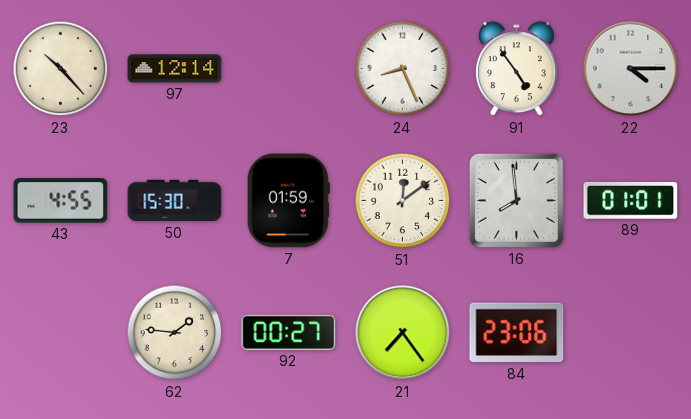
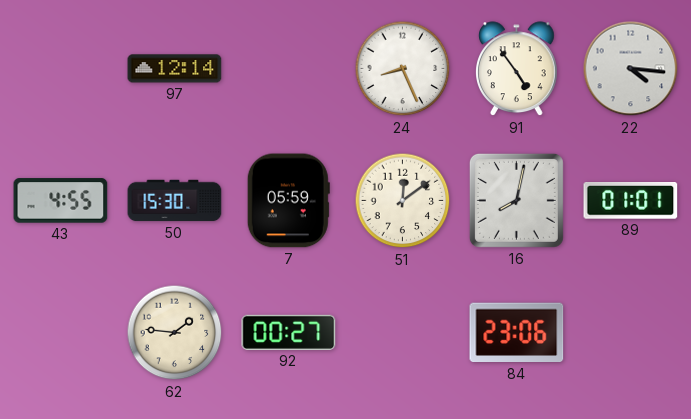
23: 10:23 -> none (61, 69)
22: 4:15 -> 4:16 (631, 69)
7: 01:59 -> 05:59 (288, 201)
16: 7:59 -> 8:02 (516, 200)
21: 7:24 -> none (403, 333)
